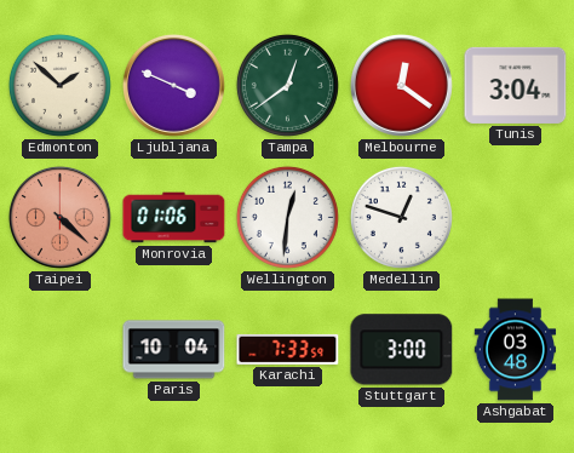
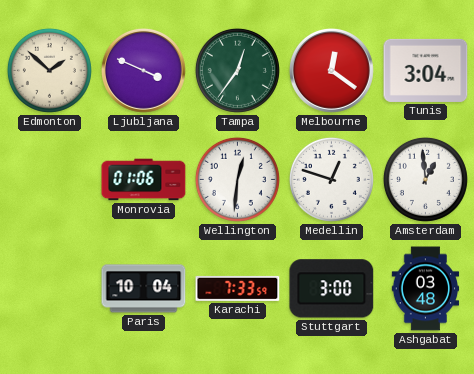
Tampa: 12:39 -> 12:36 (237, 70)
Taipei: 4:22 -> none (59, 217)
Amsterdam: none -> 12:59 (425, 179)
